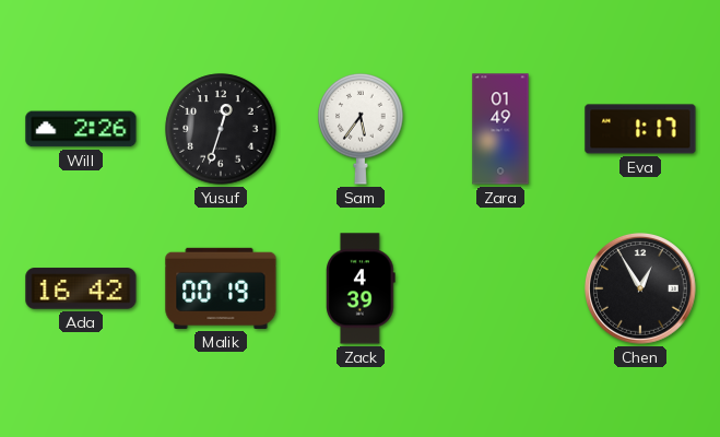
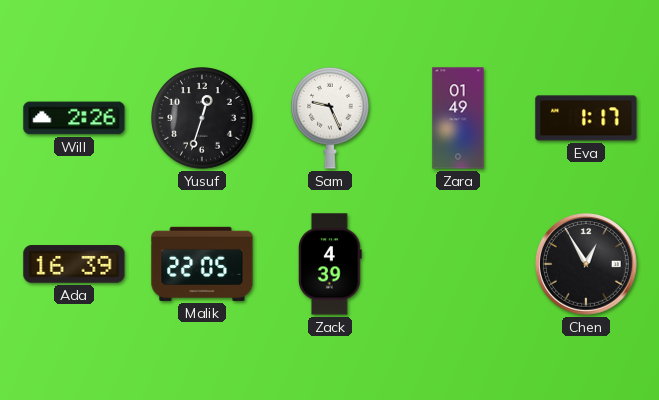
Sam: 5:36 -> 9:26 (330, 118)
Ada: 16:42 -> 16:39 (74, 264)
Malik: 00:19 -> 22:05 (202, 264)
